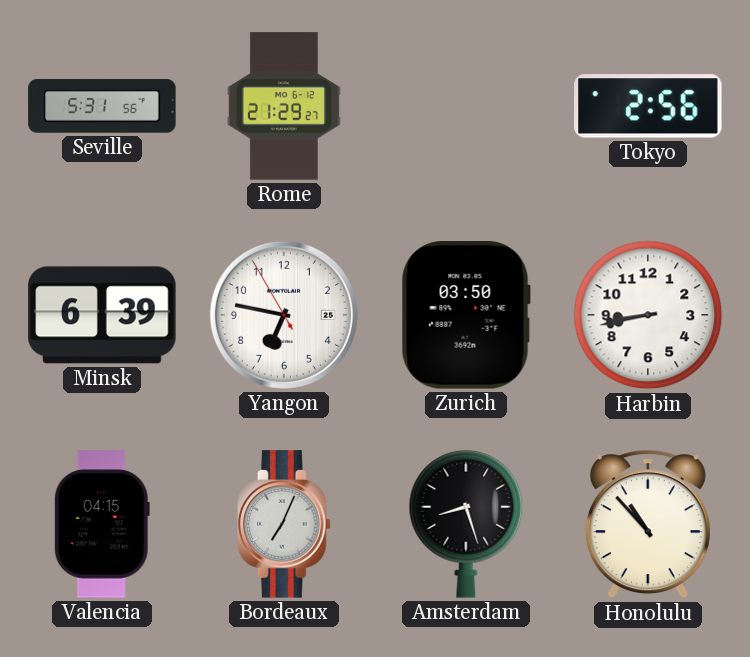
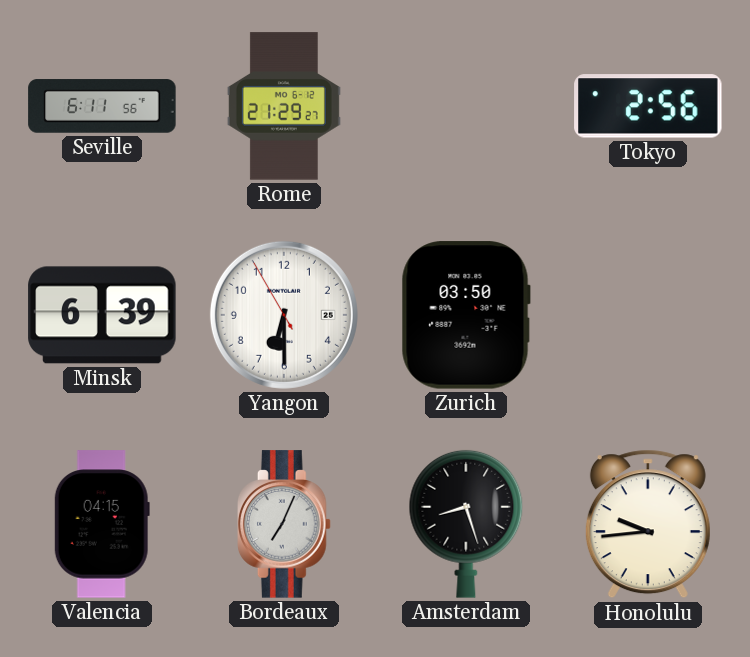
Seville: 5:31 -> 6:11 (102, 106)
Yangon: 6:46 -> 6:29 (284, 315)
Harbin: 8:43 -> none (648, 315)
Honolulu: 10:53 -> 9:44 (648, 524)
